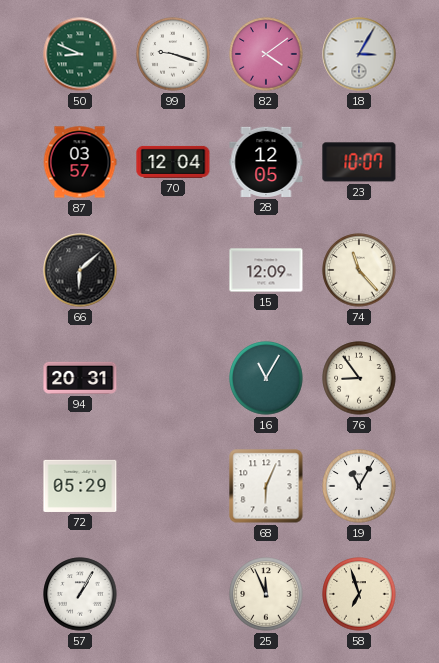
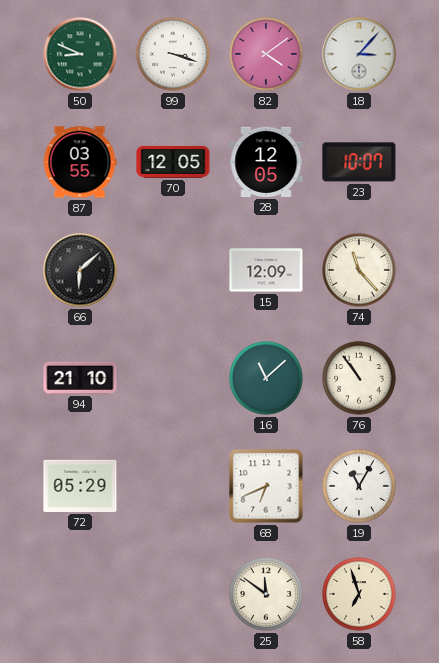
99: 9:18 -> 3:18 (173, 54)
18: 3:05 -> 3:07 (359, 54)
87: 03:57 -> 03:55 (80, 162)
70: 12:04 -> 12:05 (173, 162)
94: 20:31 -> 21:10 (80, 378)
16: 11:05 -> 11:08 (266, 378)
76: 8:54 -> 10:54 (359, 378)
68: 6:04 -> 6:41 (266, 486)
57: 1:05 -> none (80, 594)
25: 11:56 -> 11:51 (266, 594)
